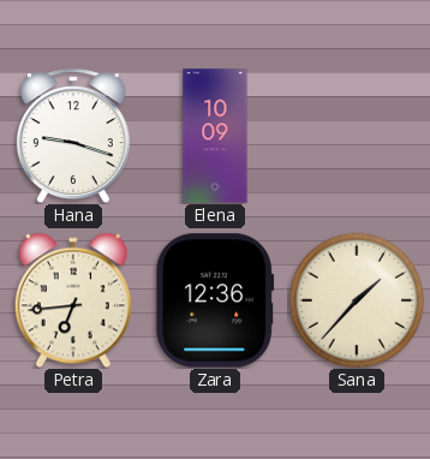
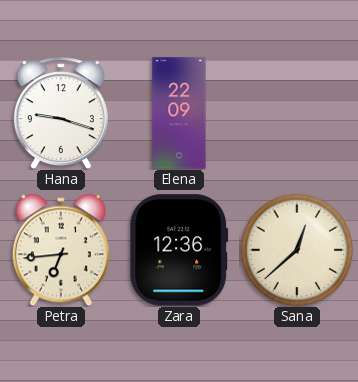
Elena: 10:09 -> 22:09 (179, 113)
Sana: 1:37 -> 12:38 (297, 250)
